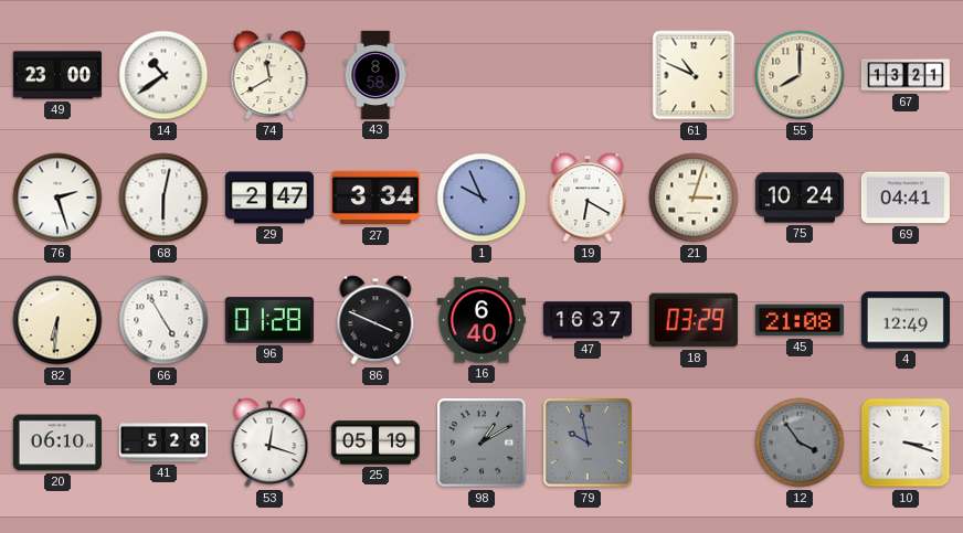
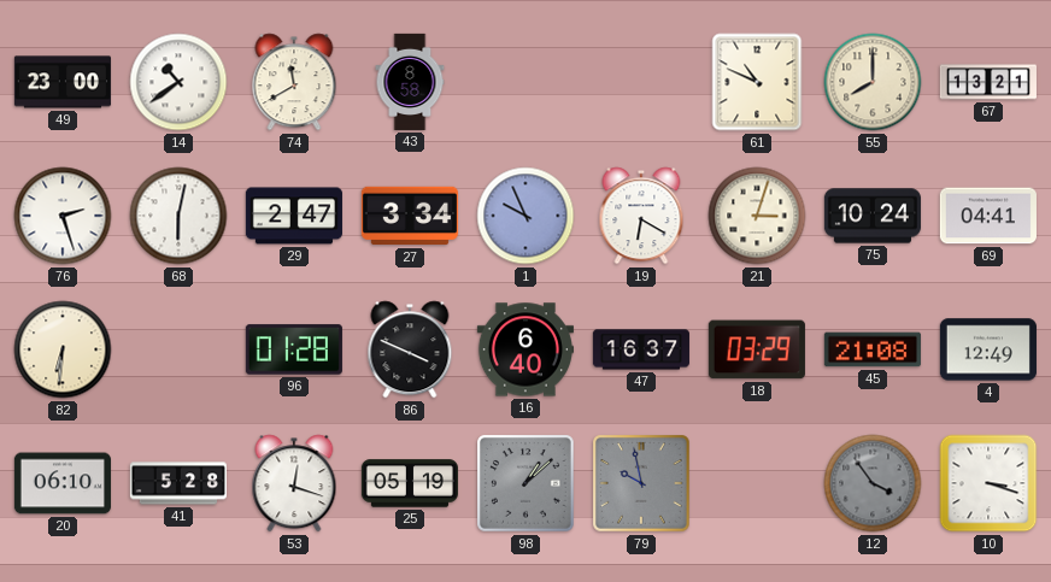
66: 4:55 -> none (163, 320)
98: 1:10 -> 1:08 (525, 483)
